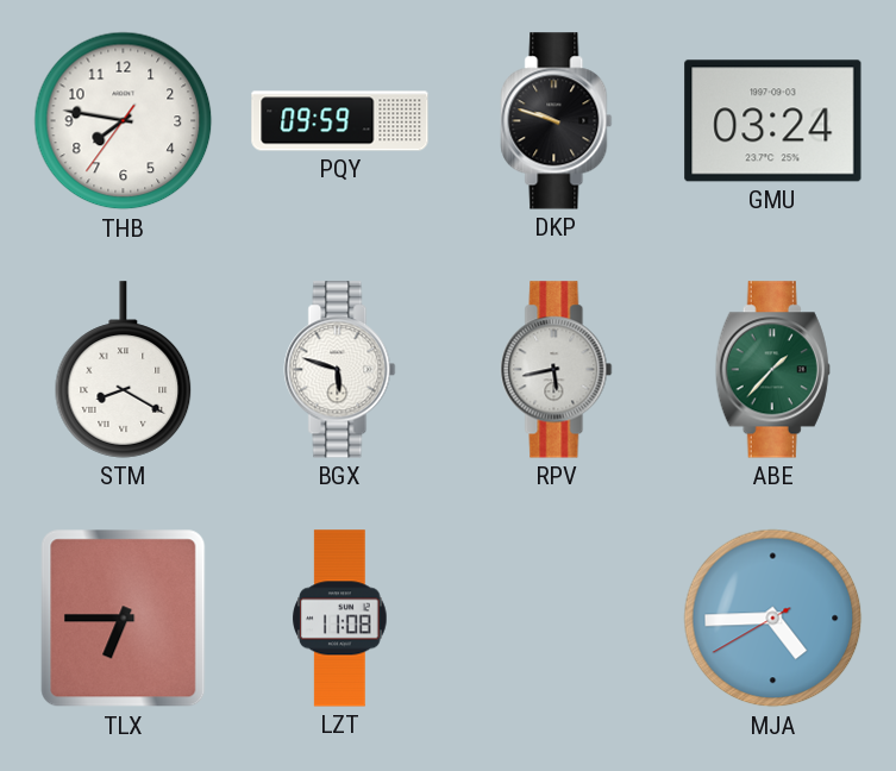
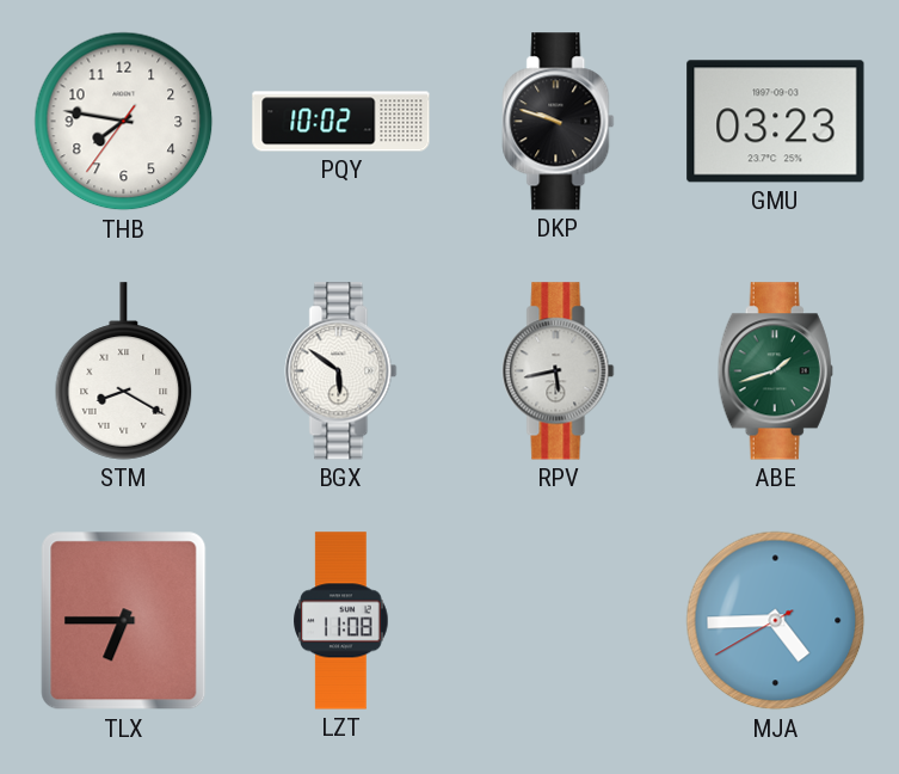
PQY: 09:59 -> 10:02 (341, 122)
GMU: 03:24 -> 03:23 (776, 122)
BGX: 5:48 -> 5:51 (341, 371)
ABE: 1:37 -> 1:42 (775, 371)
